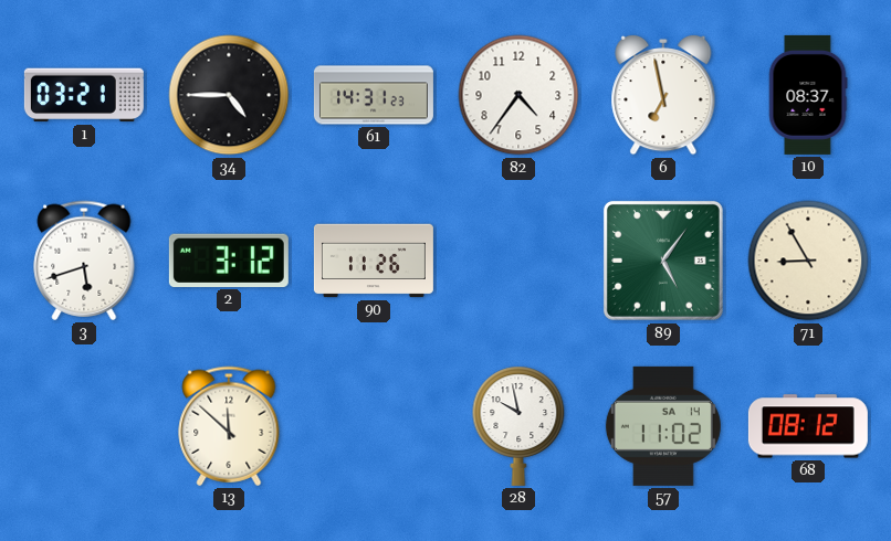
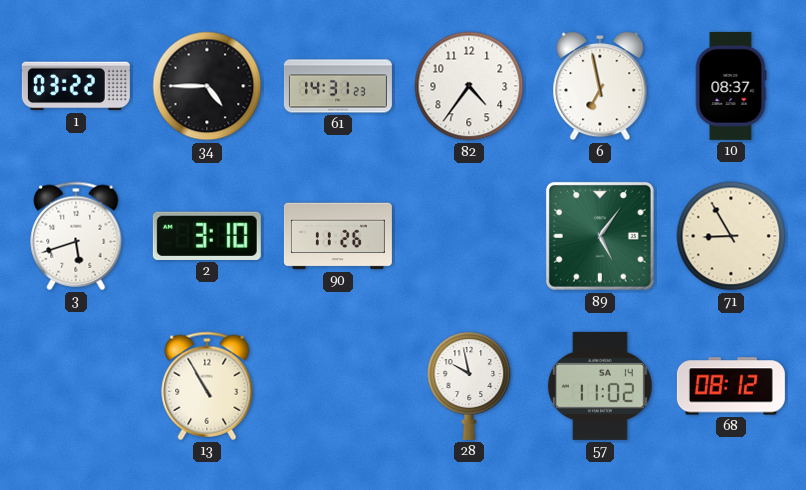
1: 03:21 -> 03:22 (76, 86)
2: 3:12 -> 3:10 (207, 236)
13: 11:52 -> 10:55 (207, 386)
